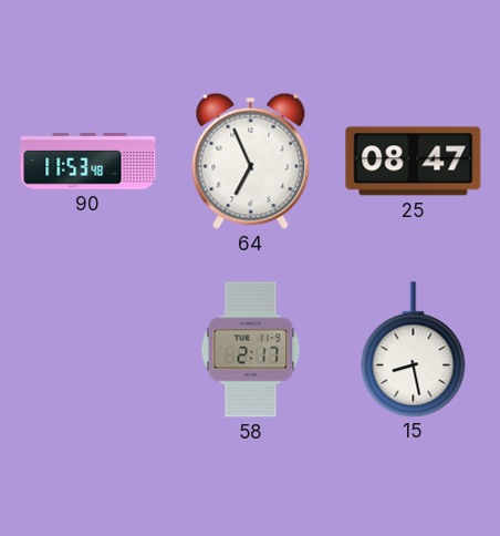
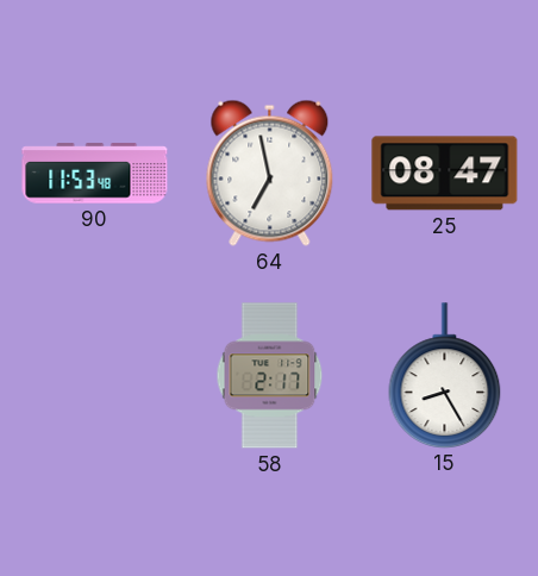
64: 6:56 -> 6:58 (270, 173)
15: 8:28 -> 8:25 (445, 375)
